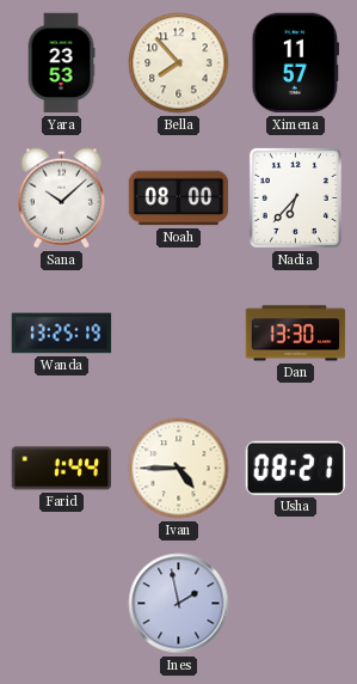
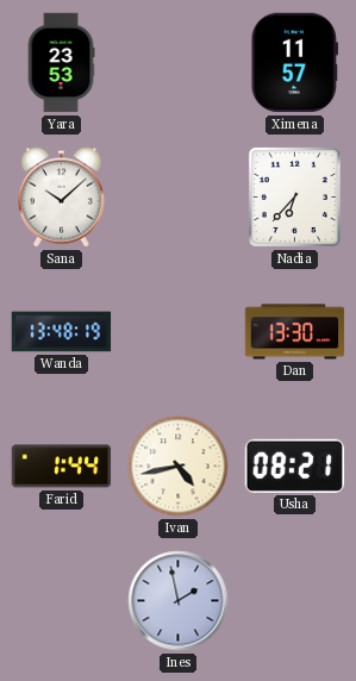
Bella: 7:53 -> none (179, 63)
Noah: 08:00 -> none (179, 199)
Wanda: 13:25 -> 13:48 (62, 332)
Ivan: 4:45 -> 4:43 (179, 467)
